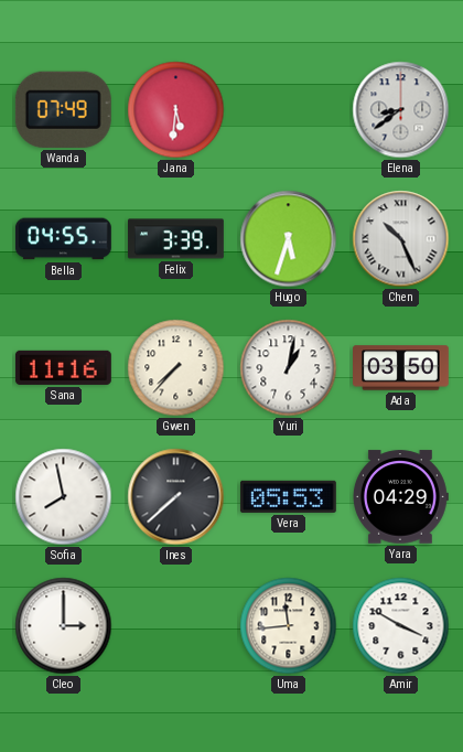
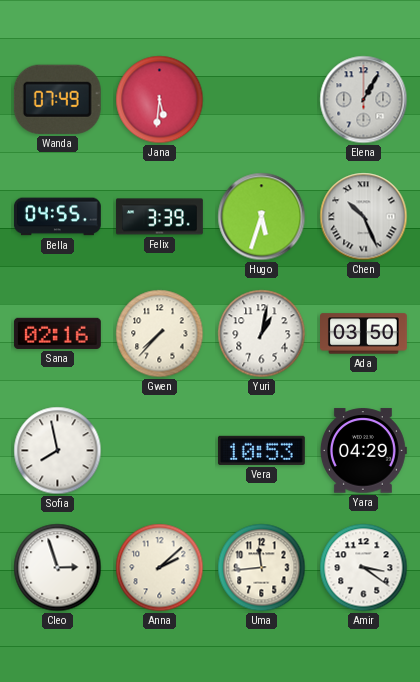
Elena: 8:39 -> 1:05 (364, 100)
Sana: 11:16 -> 02:16 (57, 333)
Ines: 7:38 -> none (176, 497)
Vera: 05:53 -> 10:53 (261, 450)
Cleo: 3:00 -> 2:57 (58, 568)
Anna: none -> 2:08 (160, 568)
Amir: 3:50 -> 3:21 (364, 568)
